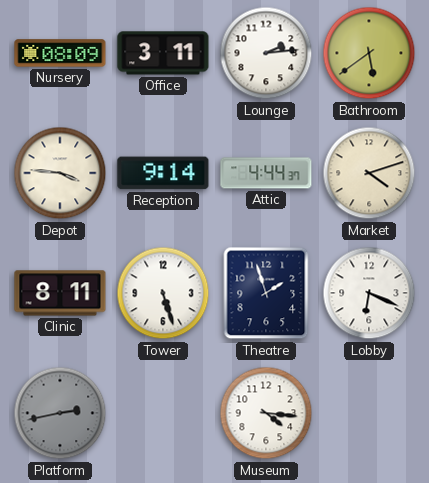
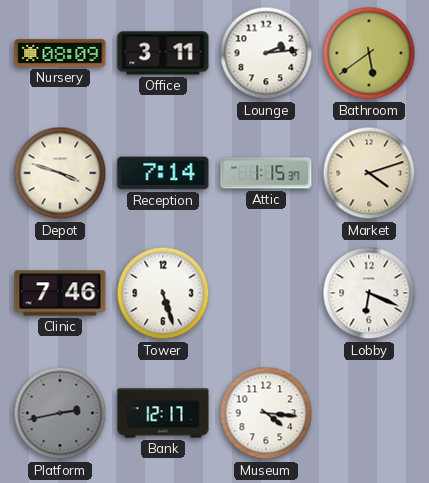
Depot: 3:46 -> 3:48 (60, 173)
Reception: 9:14 -> 7:14 (163, 173)
Attic: 4:44 -> 1:15 (266, 173)
Clinic: 8:11 -> 7:46 (60, 293)
Theatre: 1:57 -> none (266, 293)
Bank: none -> 12:17 (163, 413)
